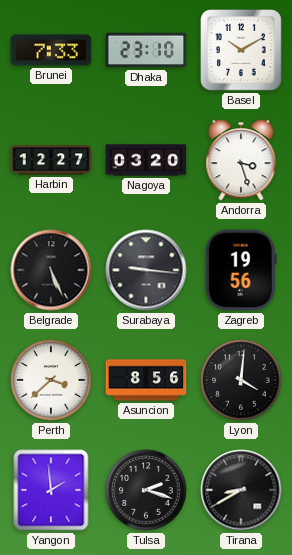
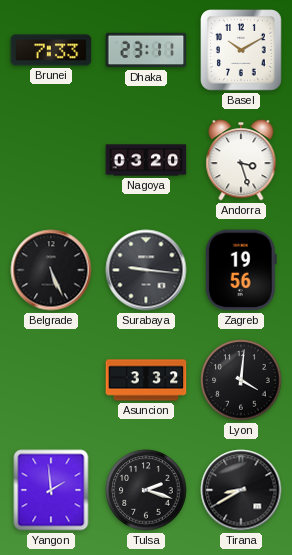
Dhaka: 23:10 -> 23:11 (146, 50)
Harbin: 12:27 -> none (51, 160)
Perth: 3:38 -> none (51, 380)
Asuncion: 8:56 -> 3:32 (146, 380)
